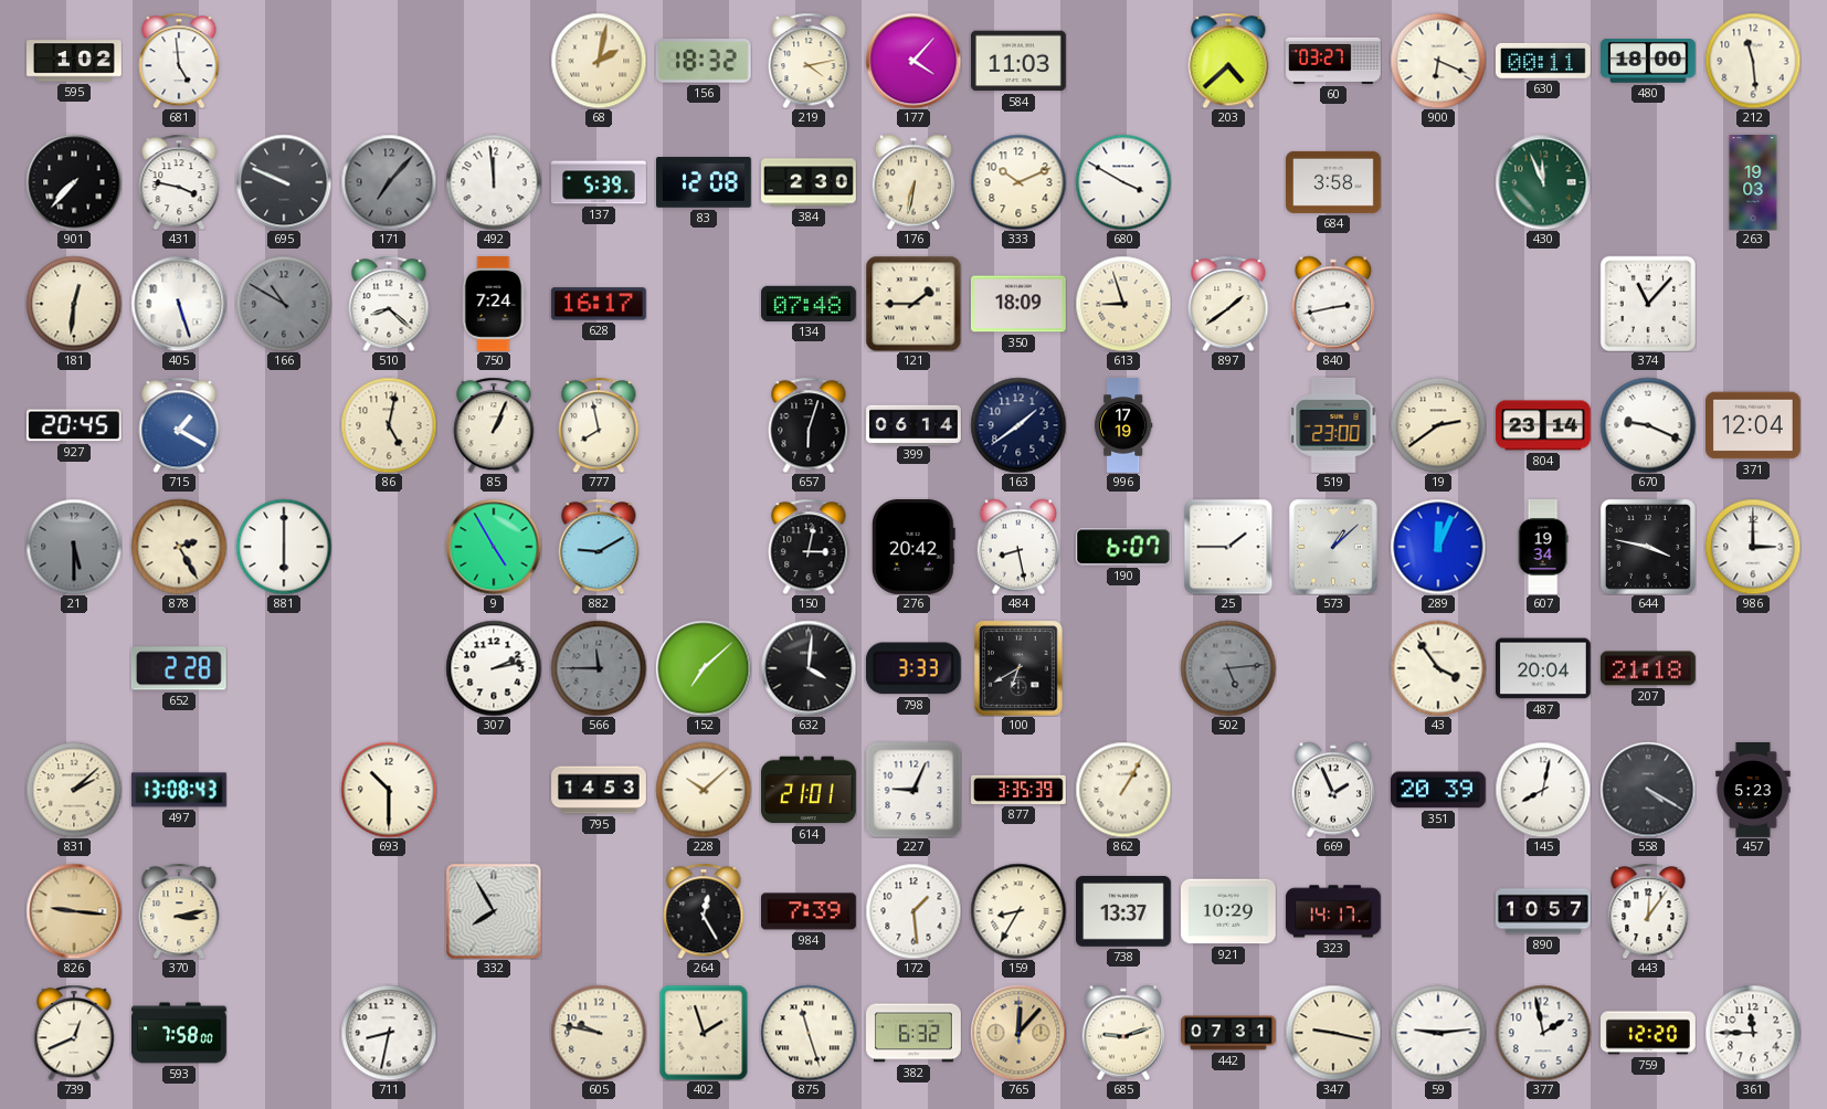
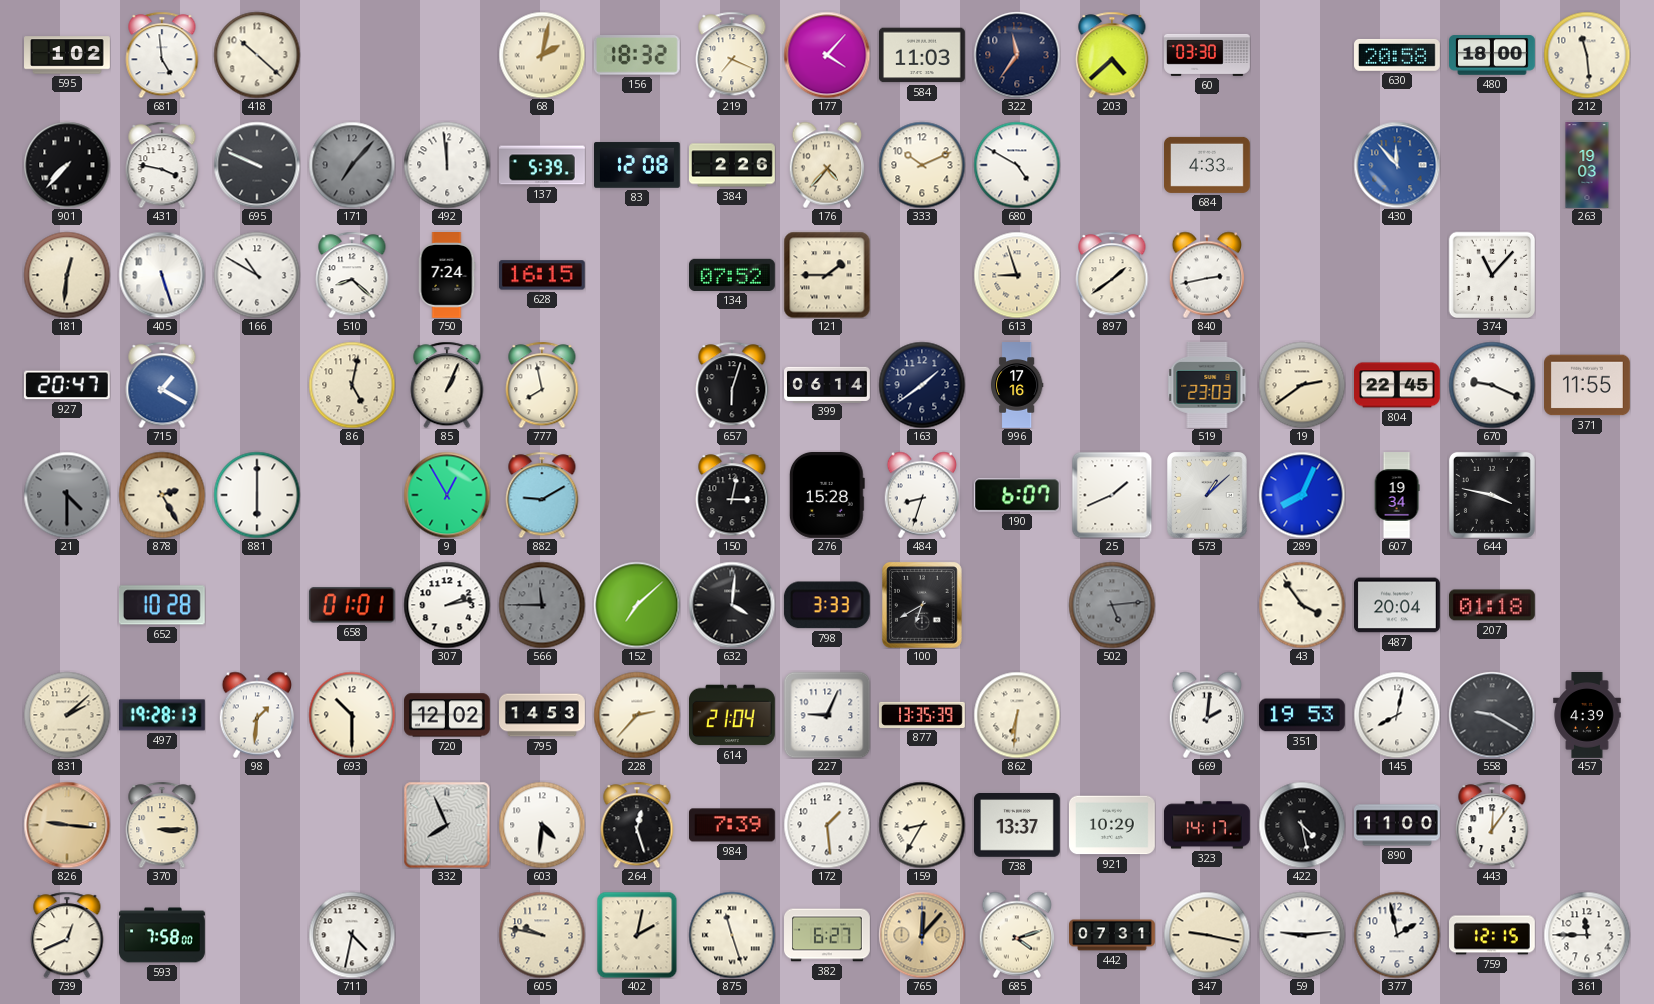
418: none -> 10:22 (257, 55)
219: 4:13 -> 7:19 (732, 55)
322: none -> 11:36 (1017, 55)
60: 03:27 -> 03:30 (1208, 55)
900: 6:19 -> none (1438, 61)
630: 00:11 -> 20:58 (1398, 55)
384: 2:30 -> 2:26 (733, 165)
176: 6:32 -> 4:37 (827, 165)
680: 3:50 -> 4:50 (1017, 165)
684: 3:58 -> 4:33 (1208, 165)
430: 11:56 -> 11:53 (1397, 165)
430 dial: green -> blue (1397, 165)
166 dial: grey -> white (257, 275)
628: 16:17 -> 16:15 (542, 275)
134: 07:48 -> 07:52 (733, 275)
350: 18:09 -> none (1018, 304)
927: 20:45 -> 20:47 (67, 385)
996: 17:19 -> 17:16 (1017, 385)
519: 23:00 -> 23:03 (1207, 385)
804: 23:14 -> 22:45 (1398, 385)
371: 12:04 -> 11:55 (1588, 385)
21: 5:30 -> 4:30 (67, 495)
9: 4:55 -> 12:55 (447, 495)
276: 20:42 -> 15:28 (827, 495)
484: 8:28 -> 8:33 (922, 495)
25: 1:45 -> 1:41 (1112, 495)
289: 12:04 -> 8:04 (1302, 495)
986: 3:00 -> none (1753, 547)
652: 2:28 -> 10:28 (162, 605)
658: none -> 01:01 (352, 605)
207: 21:18 -> 01:18 (1493, 605)
497: 13:08 -> 19:28 (162, 715)
98: none -> 1:31 (257, 715)
720: none -> 12:02 (448, 715)
228: 10:08 -> 2:37 (637, 715)
614: 21:01 -> 21:04 (733, 715)
877: 3:35 -> 13:35 (923, 715)
862: 1:05 -> 6:31 (1017, 715)
669: 1:56 -> 2:01 (1207, 715)
351: 20:39 -> 19:53 (1302, 715)
558: 4:20 -> 9:20 (1492, 715)
457: 5:23 -> 4:39 (1587, 716)
370: 3:13 -> 3:15 (162, 825)
332: 7:55 -> 7:56 (447, 825)
603: none -> 4:31 (542, 825)
264: 12:25 -> 12:27 (637, 825)
422: none -> 4:28 (1302, 825)
890: 10:57 -> 11:00 (1398, 825)
711: 8:32 -> 4:32 (352, 935)
402: 1:57 -> 2:02 (637, 935)
382: 6:32 -> 6:27 (828, 935)
685: 9:12 -> 4:12 (1017, 935)
759: 12:20 -> 12:15 (1493, 935)
